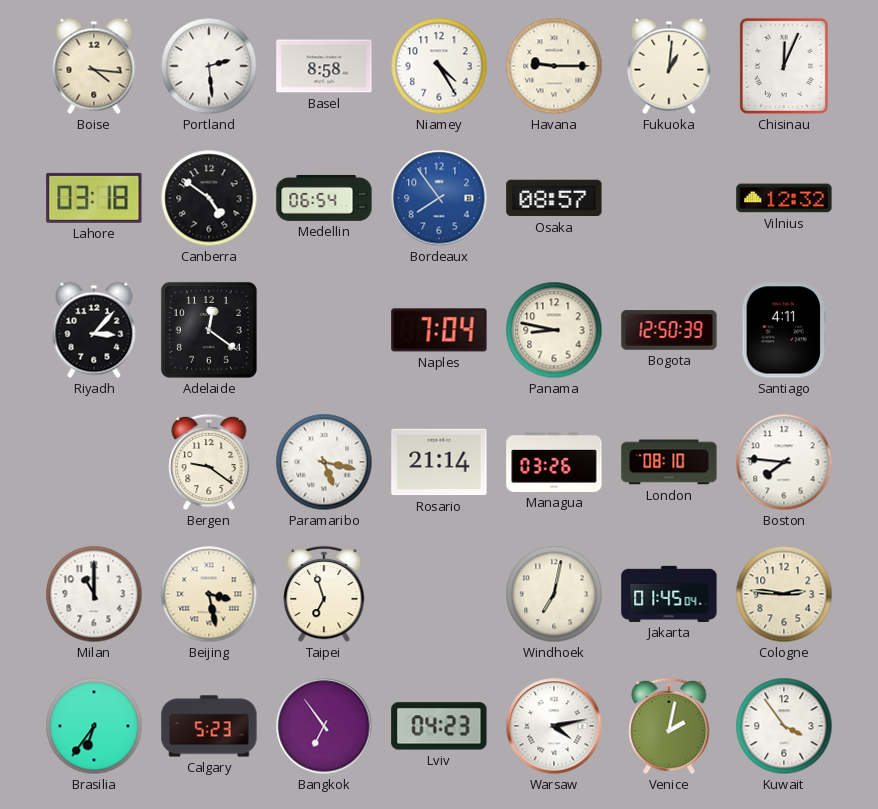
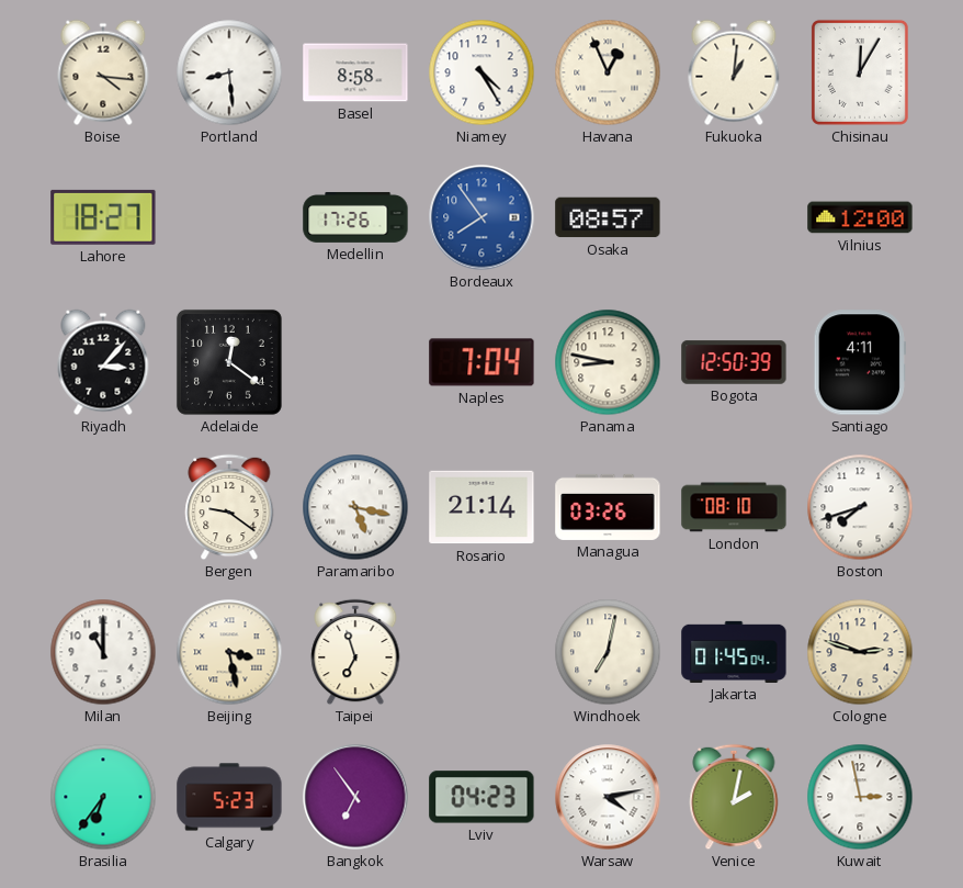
Portland: 2:29 -> 8:29 (229, 72)
Havana: 9:15 -> 12:56 (608, 72)
Chisinau: 12:04 -> 12:05 (860, 72)
Lahore: 03:18 -> 18:27 (103, 217)
Canberra: 4:51 -> none (209, 198)
Medellin: 06:54 -> 17:26 (355, 217)
Vilnius: 12:32 -> 12:00 (860, 217)
Boston: 7:46 -> 7:42 (860, 507)
Cologne: 2:46 -> 2:48 (860, 652)
Kuwait: 3:54 -> 2:58 (860, 797)
